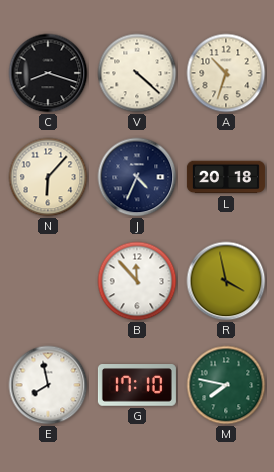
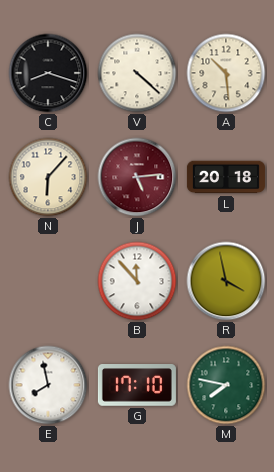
A: 10:33 -> 10:29 (226, 73)
J: 4:34 -> 5:14 (137, 177)
J dial: navy -> burgundy (137, 177)
